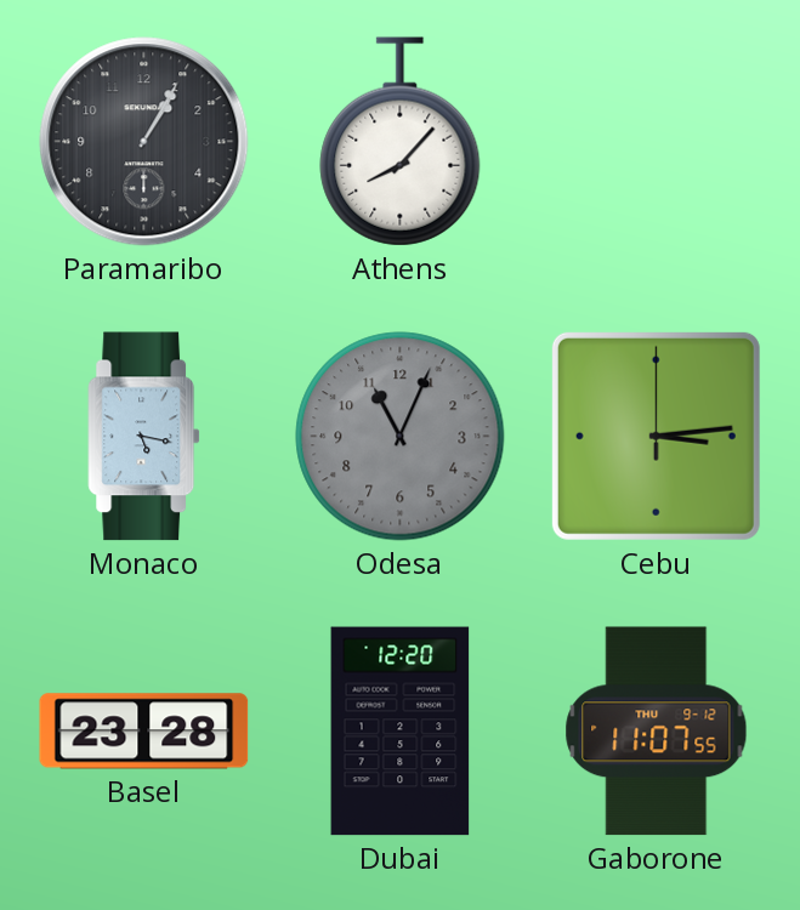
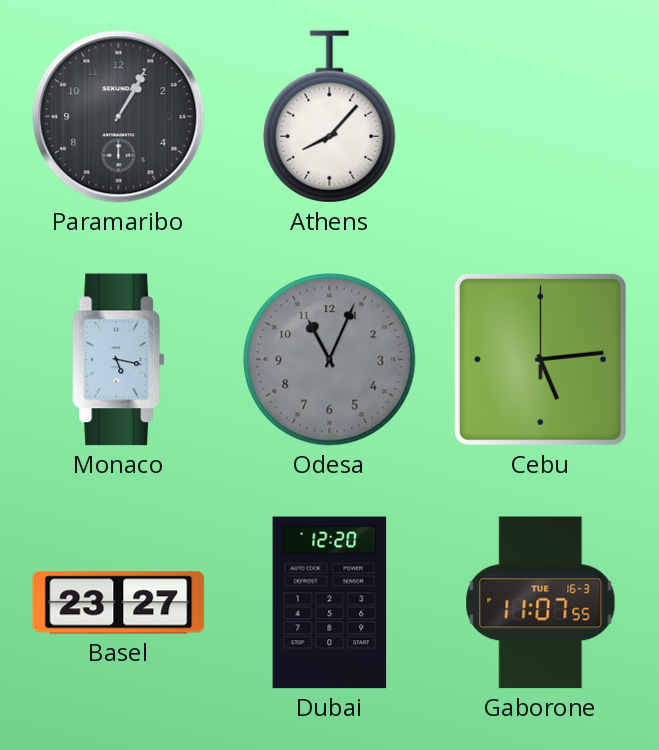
Cebu: 3:14 -> 5:14 (540, 359)
Basel: 23:28 -> 23:27 (119, 603)
Gaborone date: THU 9-12 -> TUE 16-3 (541, 603)
